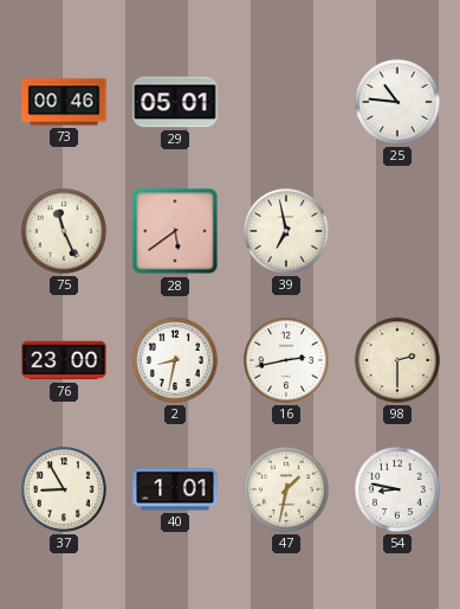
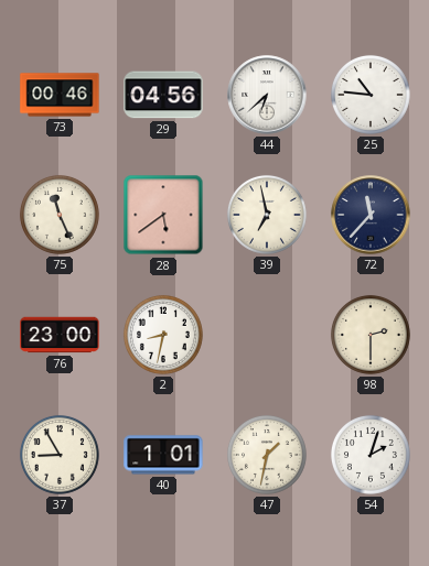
29: 05:01 -> 04:56 (163, 95)
44: none -> 6:38 (267, 95)
72: none -> 11:37 (371, 215)
16: 2:43 -> none (286, 360)
54: 8:47 -> 2:03 (371, 455)
